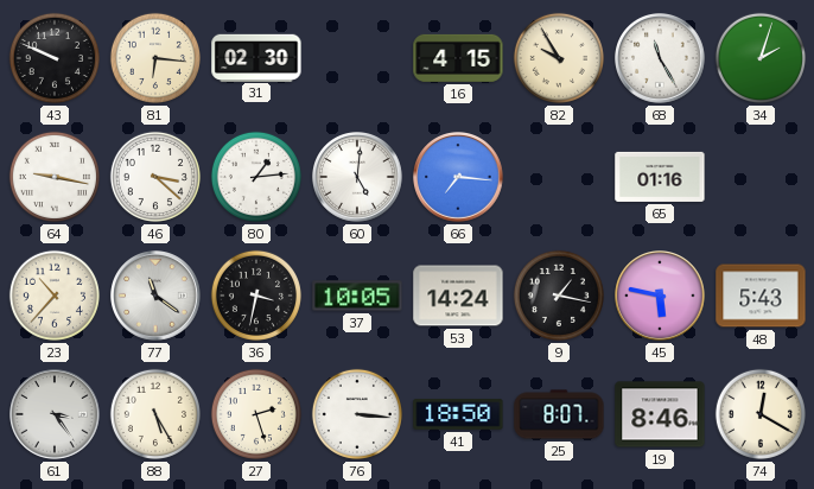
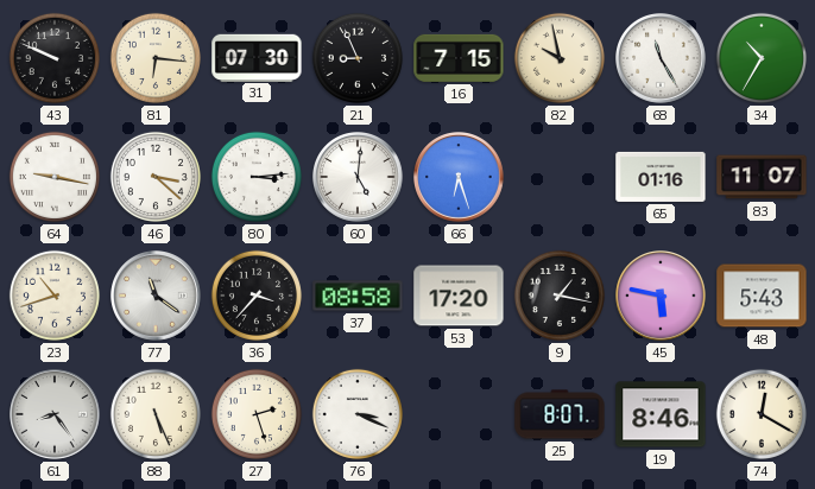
31: 02:30 -> 07:30 (257, 57)
21: none -> 8:56 (358, 58)
16: 4:15 -> 7:15 (459, 58)
82: 9:55 -> 9:58 (560, 58)
34: 2:03 -> 10:35 (762, 58)
80: 1:14 -> 3:14 (257, 177)
66: 7:16 -> 6:27 (460, 178)
83: none -> 11:07 (762, 177)
23: 10:37 -> 10:42 (55, 296)
36: 3:32 -> 3:37 (257, 296)
37: 10:05 -> 08:58 (358, 296)
53: 14:24 -> 17:20 (459, 296)
61: 3:24 -> 8:24 (56, 415)
88: 5:25 -> 5:26 (156, 414)
76: 3:16 -> 3:19 (358, 414)
41: 18:50 -> none (458, 414)
